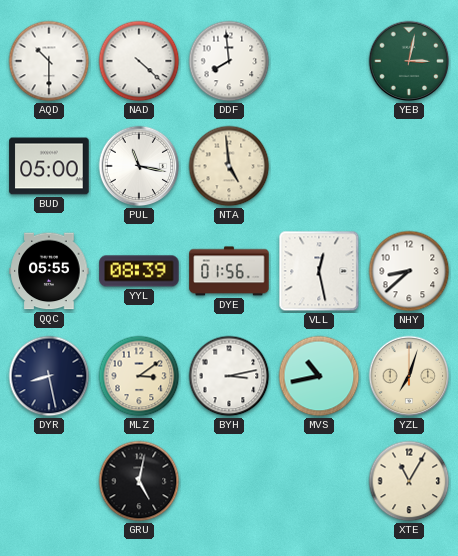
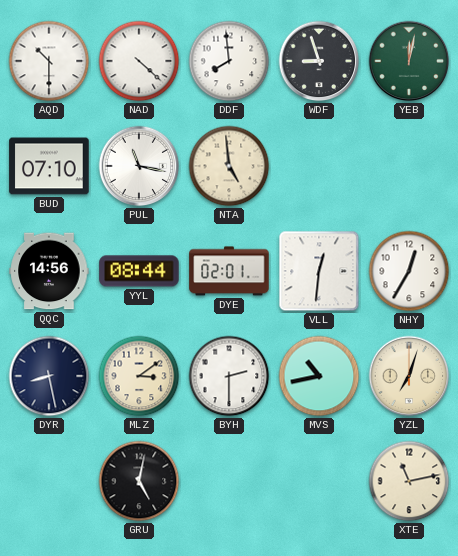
WDF: none -> 8:57 (319, 61)
YEB: 3:02 -> 12:02 (409, 61)
BUD: 05:00 -> 07:10 (49, 166)
QQC: 05:55 -> 14:56 (49, 271)
YYL: 08:39 -> 08:44 (139, 271)
DYE: 01:56 -> 02:01 (229, 271)
VLL: 12:28 -> 12:31 (319, 271)
NHY: 8:38 -> 12:35 (409, 271)
BYH: 3:13 -> 2:30 (229, 376)
XTE: 11:05 -> 11:13 (409, 481)
